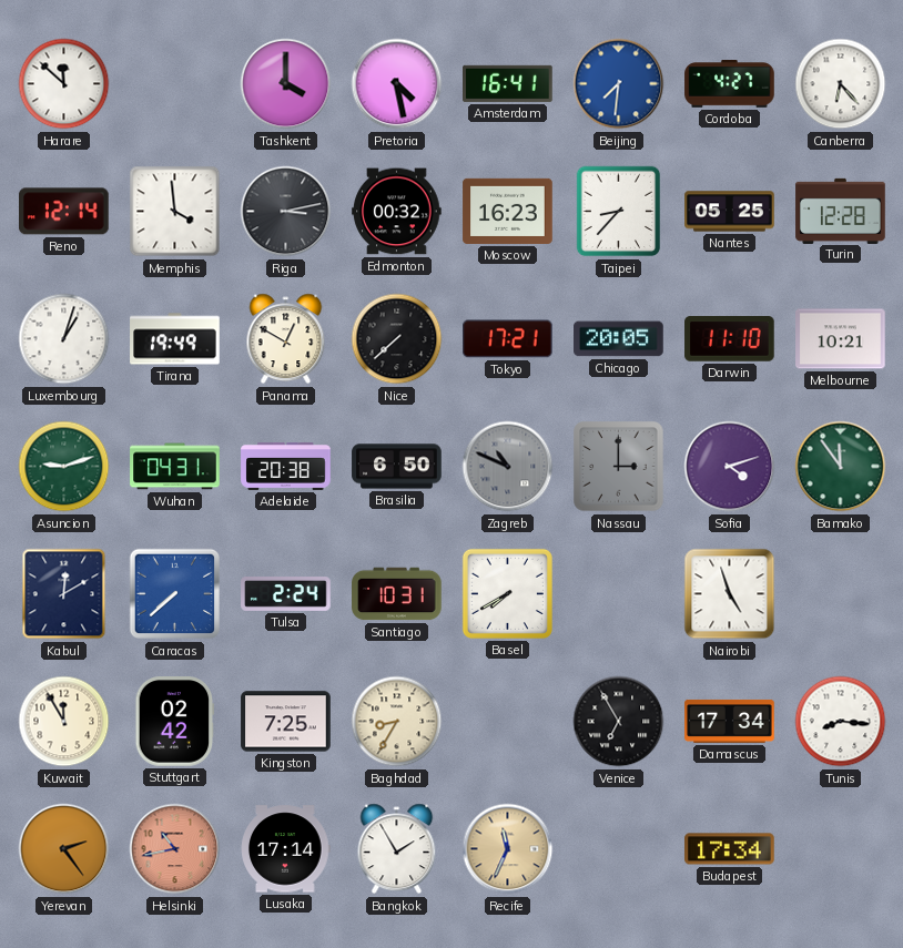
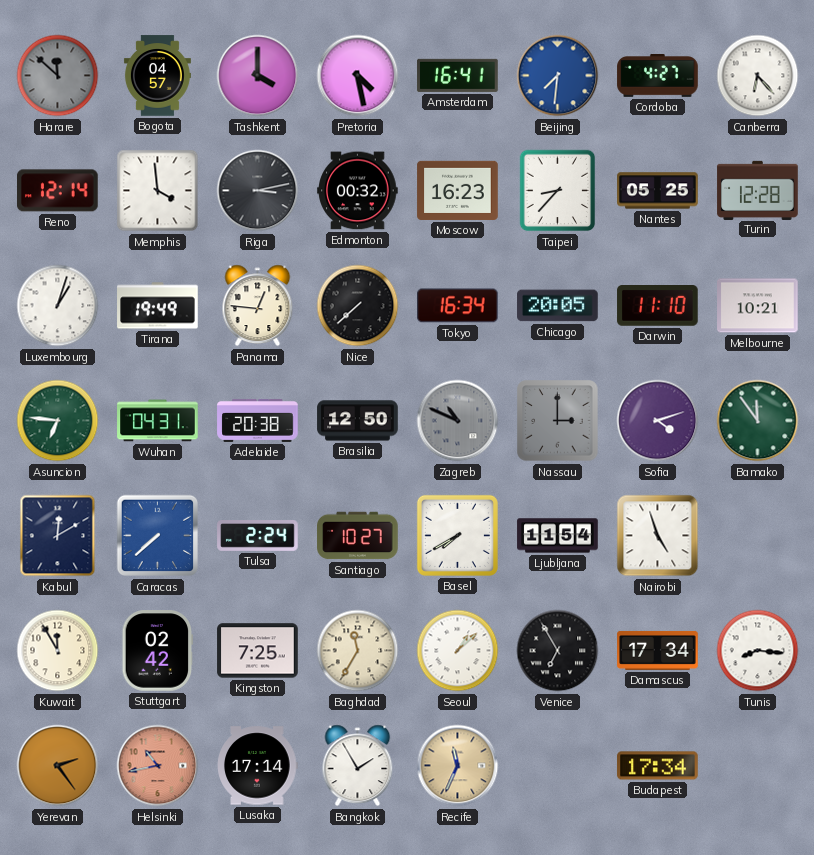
Harare dial: white -> grey (58, 76)
Bogota: none -> 04:57 (157, 76)
Panama: 12:50 -> 12:46 (258, 306)
Tokyo: 17:21 -> 16:34 (458, 306)
Asuncion: 9:12 -> 6:46 (58, 421)
Brasilia: 6:50 -> 12:50 (358, 421)
Santiago: 10:31 -> 10:27 (358, 536)
Ljubljana: none -> 11:54 (558, 536)
Baghdad: 8:35 -> 11:35 (358, 651)
Seoul: none -> 1:08 (458, 651)
